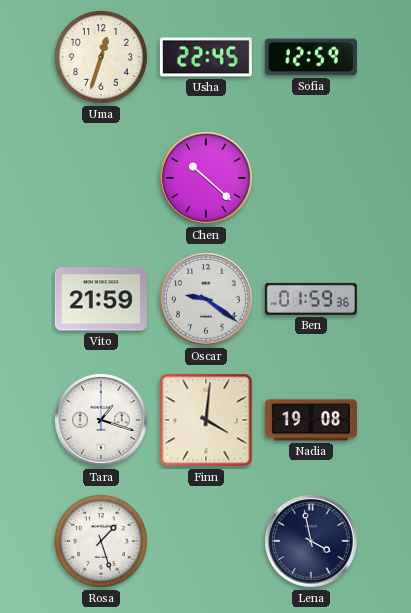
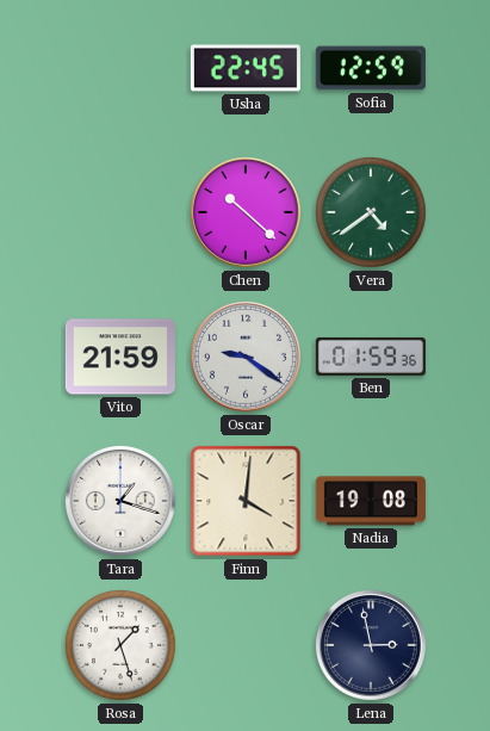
Uma: 12:33 -> none (102, 58)
Vera: none -> 4:39 (372, 213)
Lena: 3:58 -> 2:58 (371, 645)
